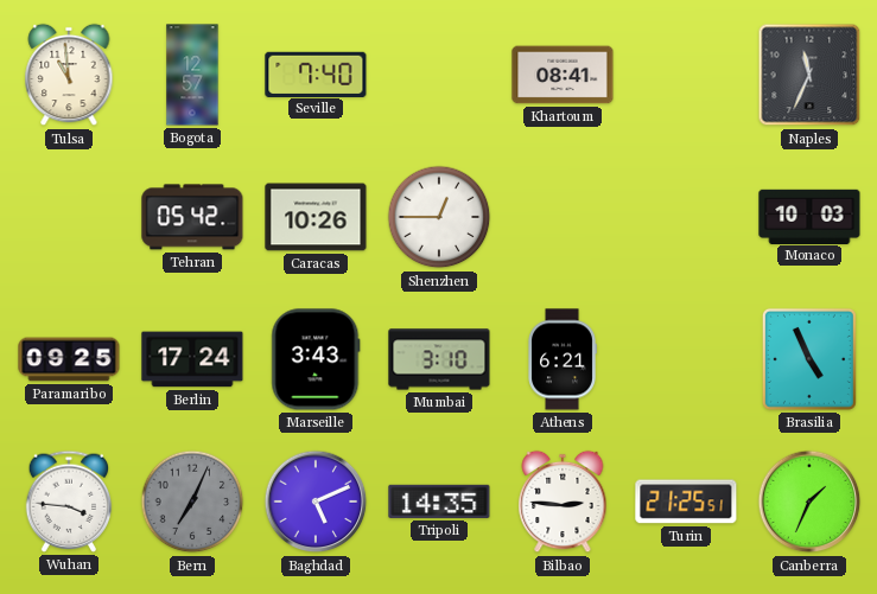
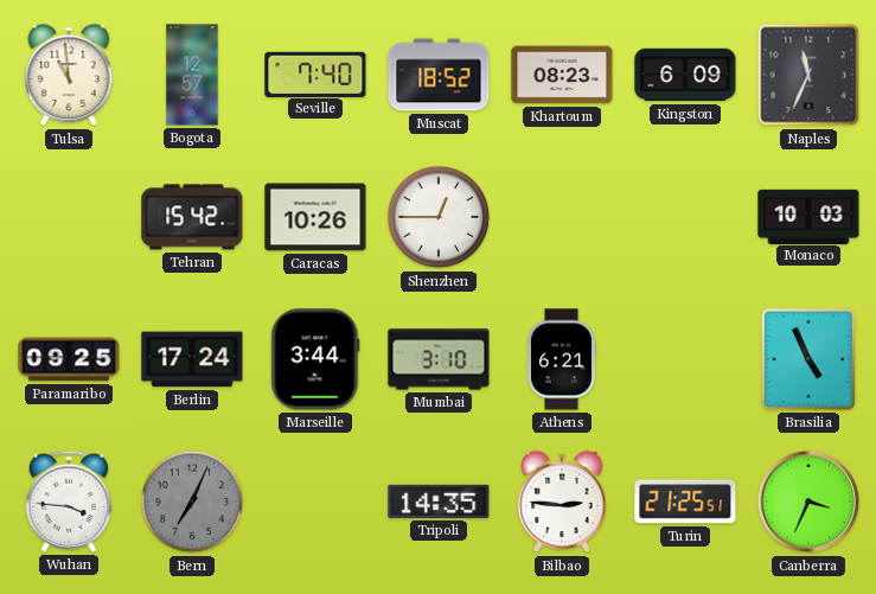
Muscat: none -> 18:52 (439, 75)
Khartoum: 08:41 -> 08:23 (562, 75)
Kingston: none -> 6:09 (685, 75)
Tehran: 05:42 -> 15:42 (192, 217)
Marseille: 3:43 -> 3:44 (315, 359)
Baghdad: 5:11 -> none (316, 502)
Canberra: 1:34 -> 3:34 (808, 502)
